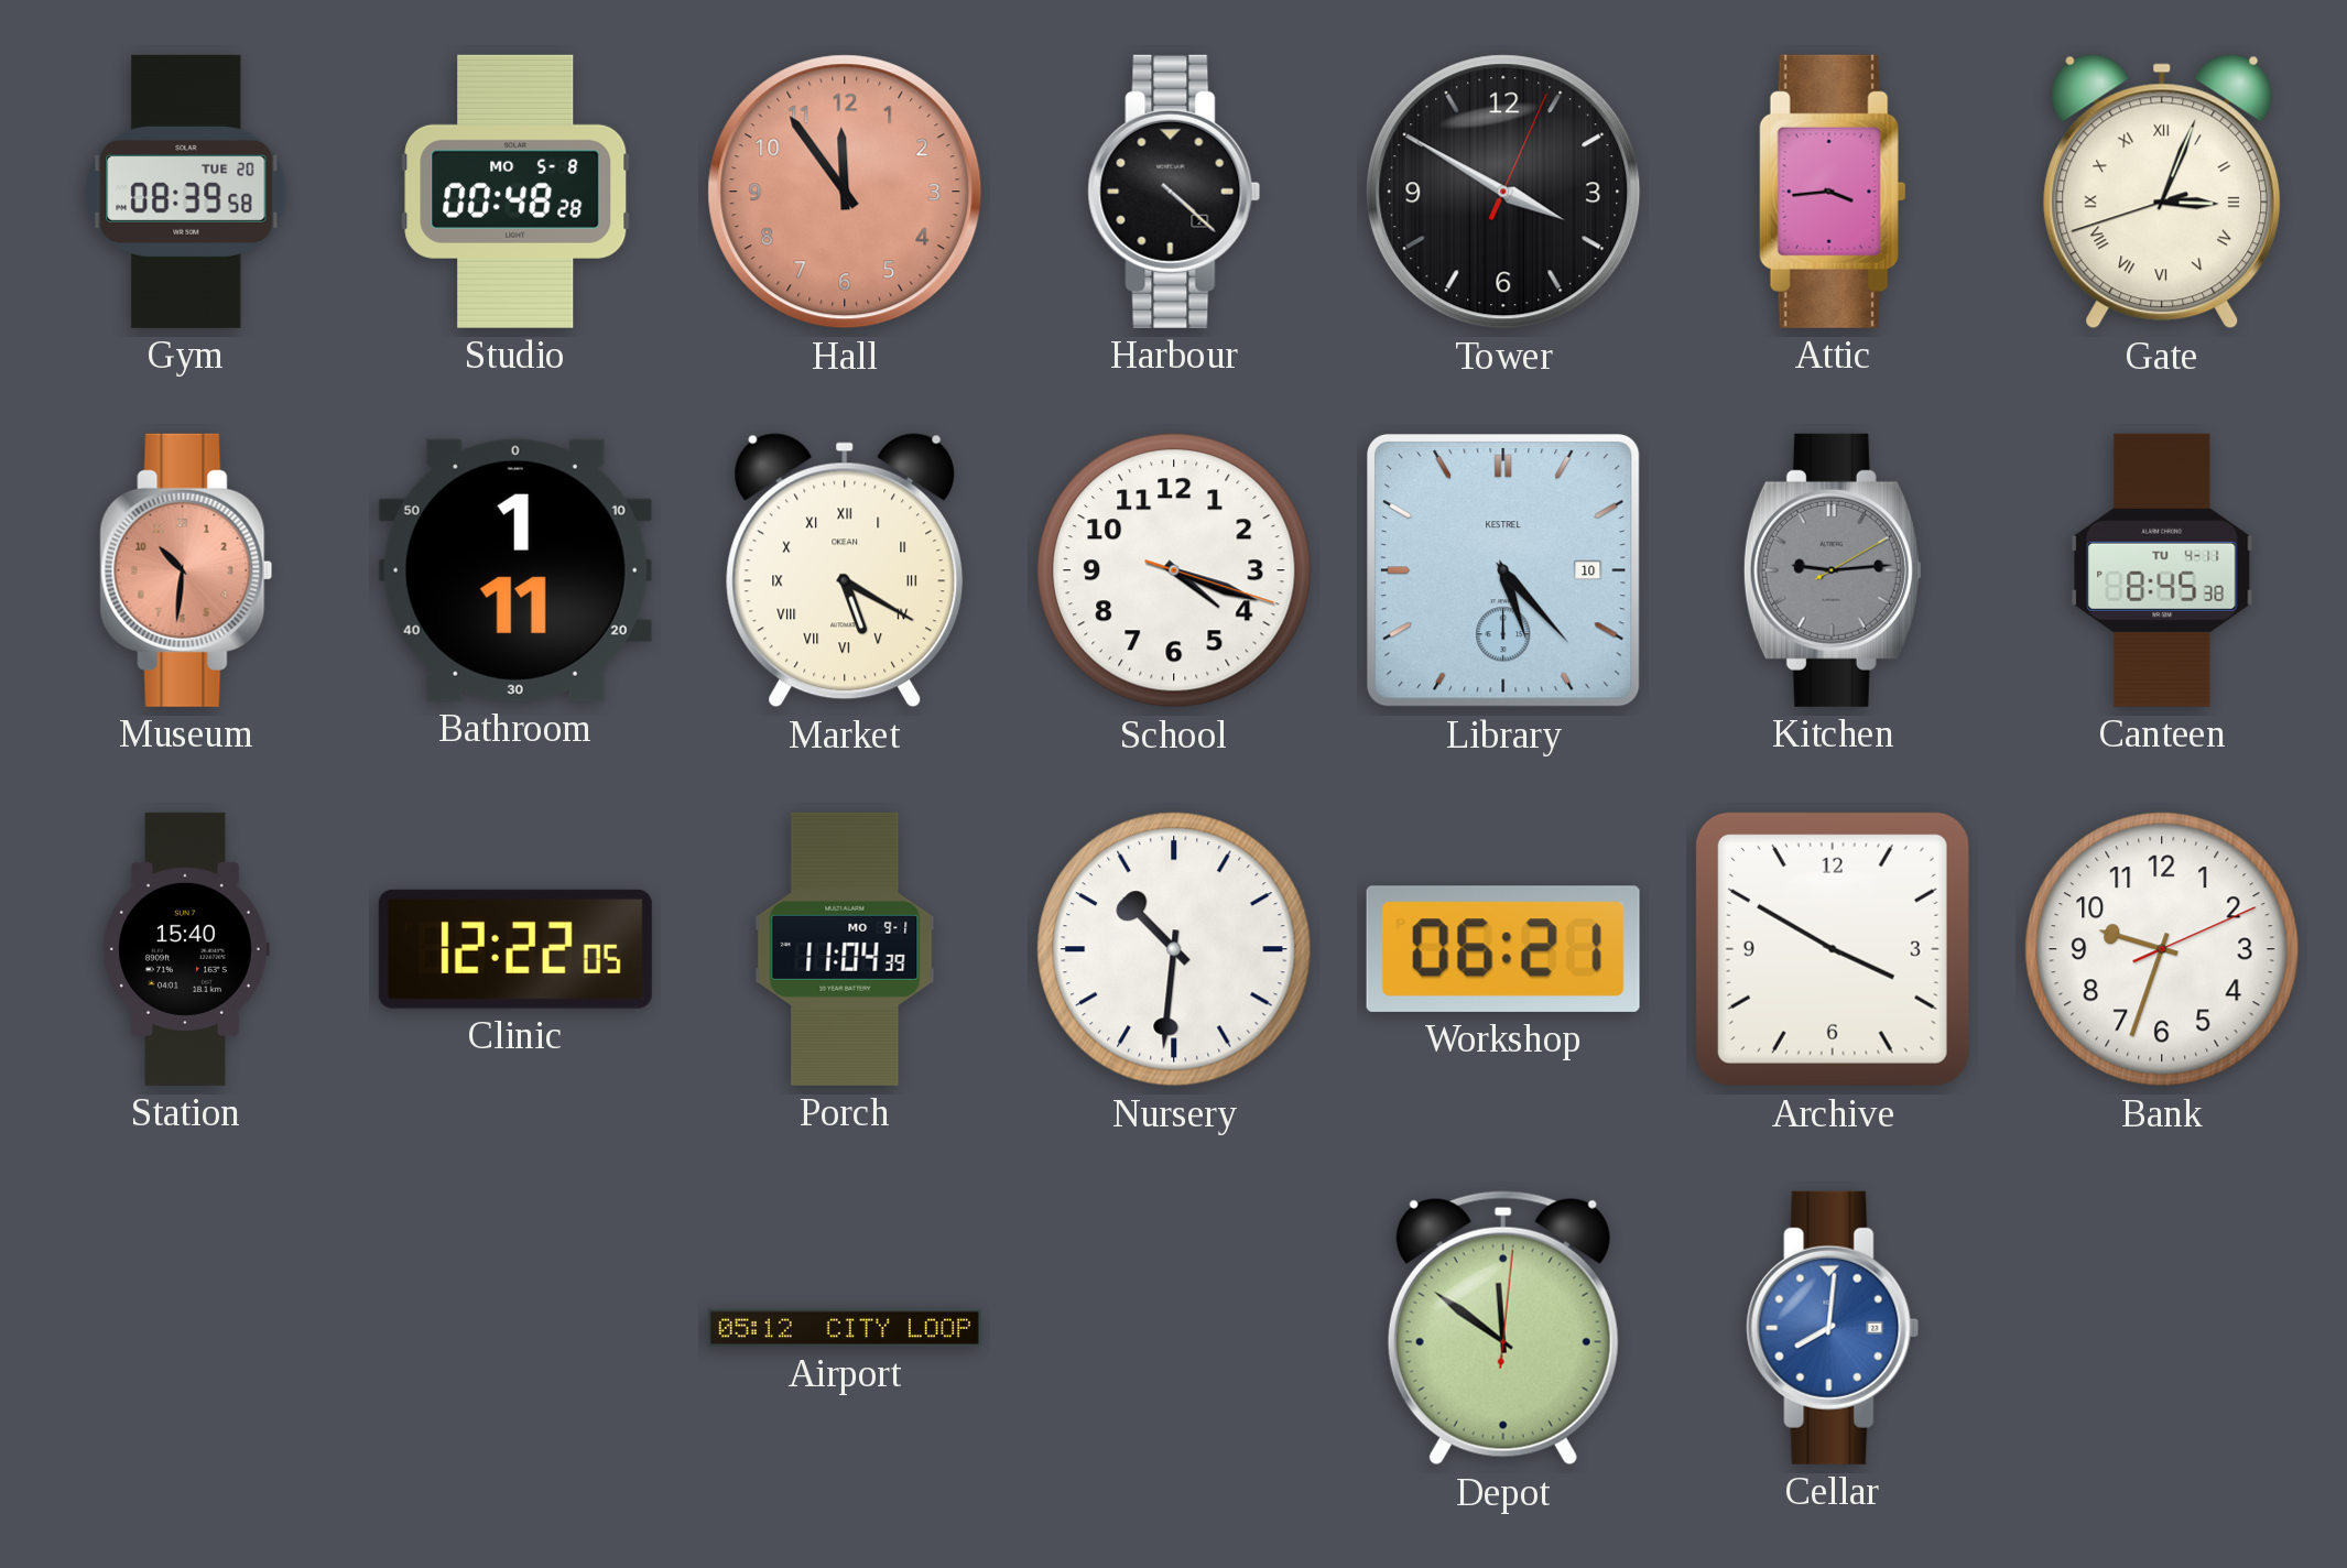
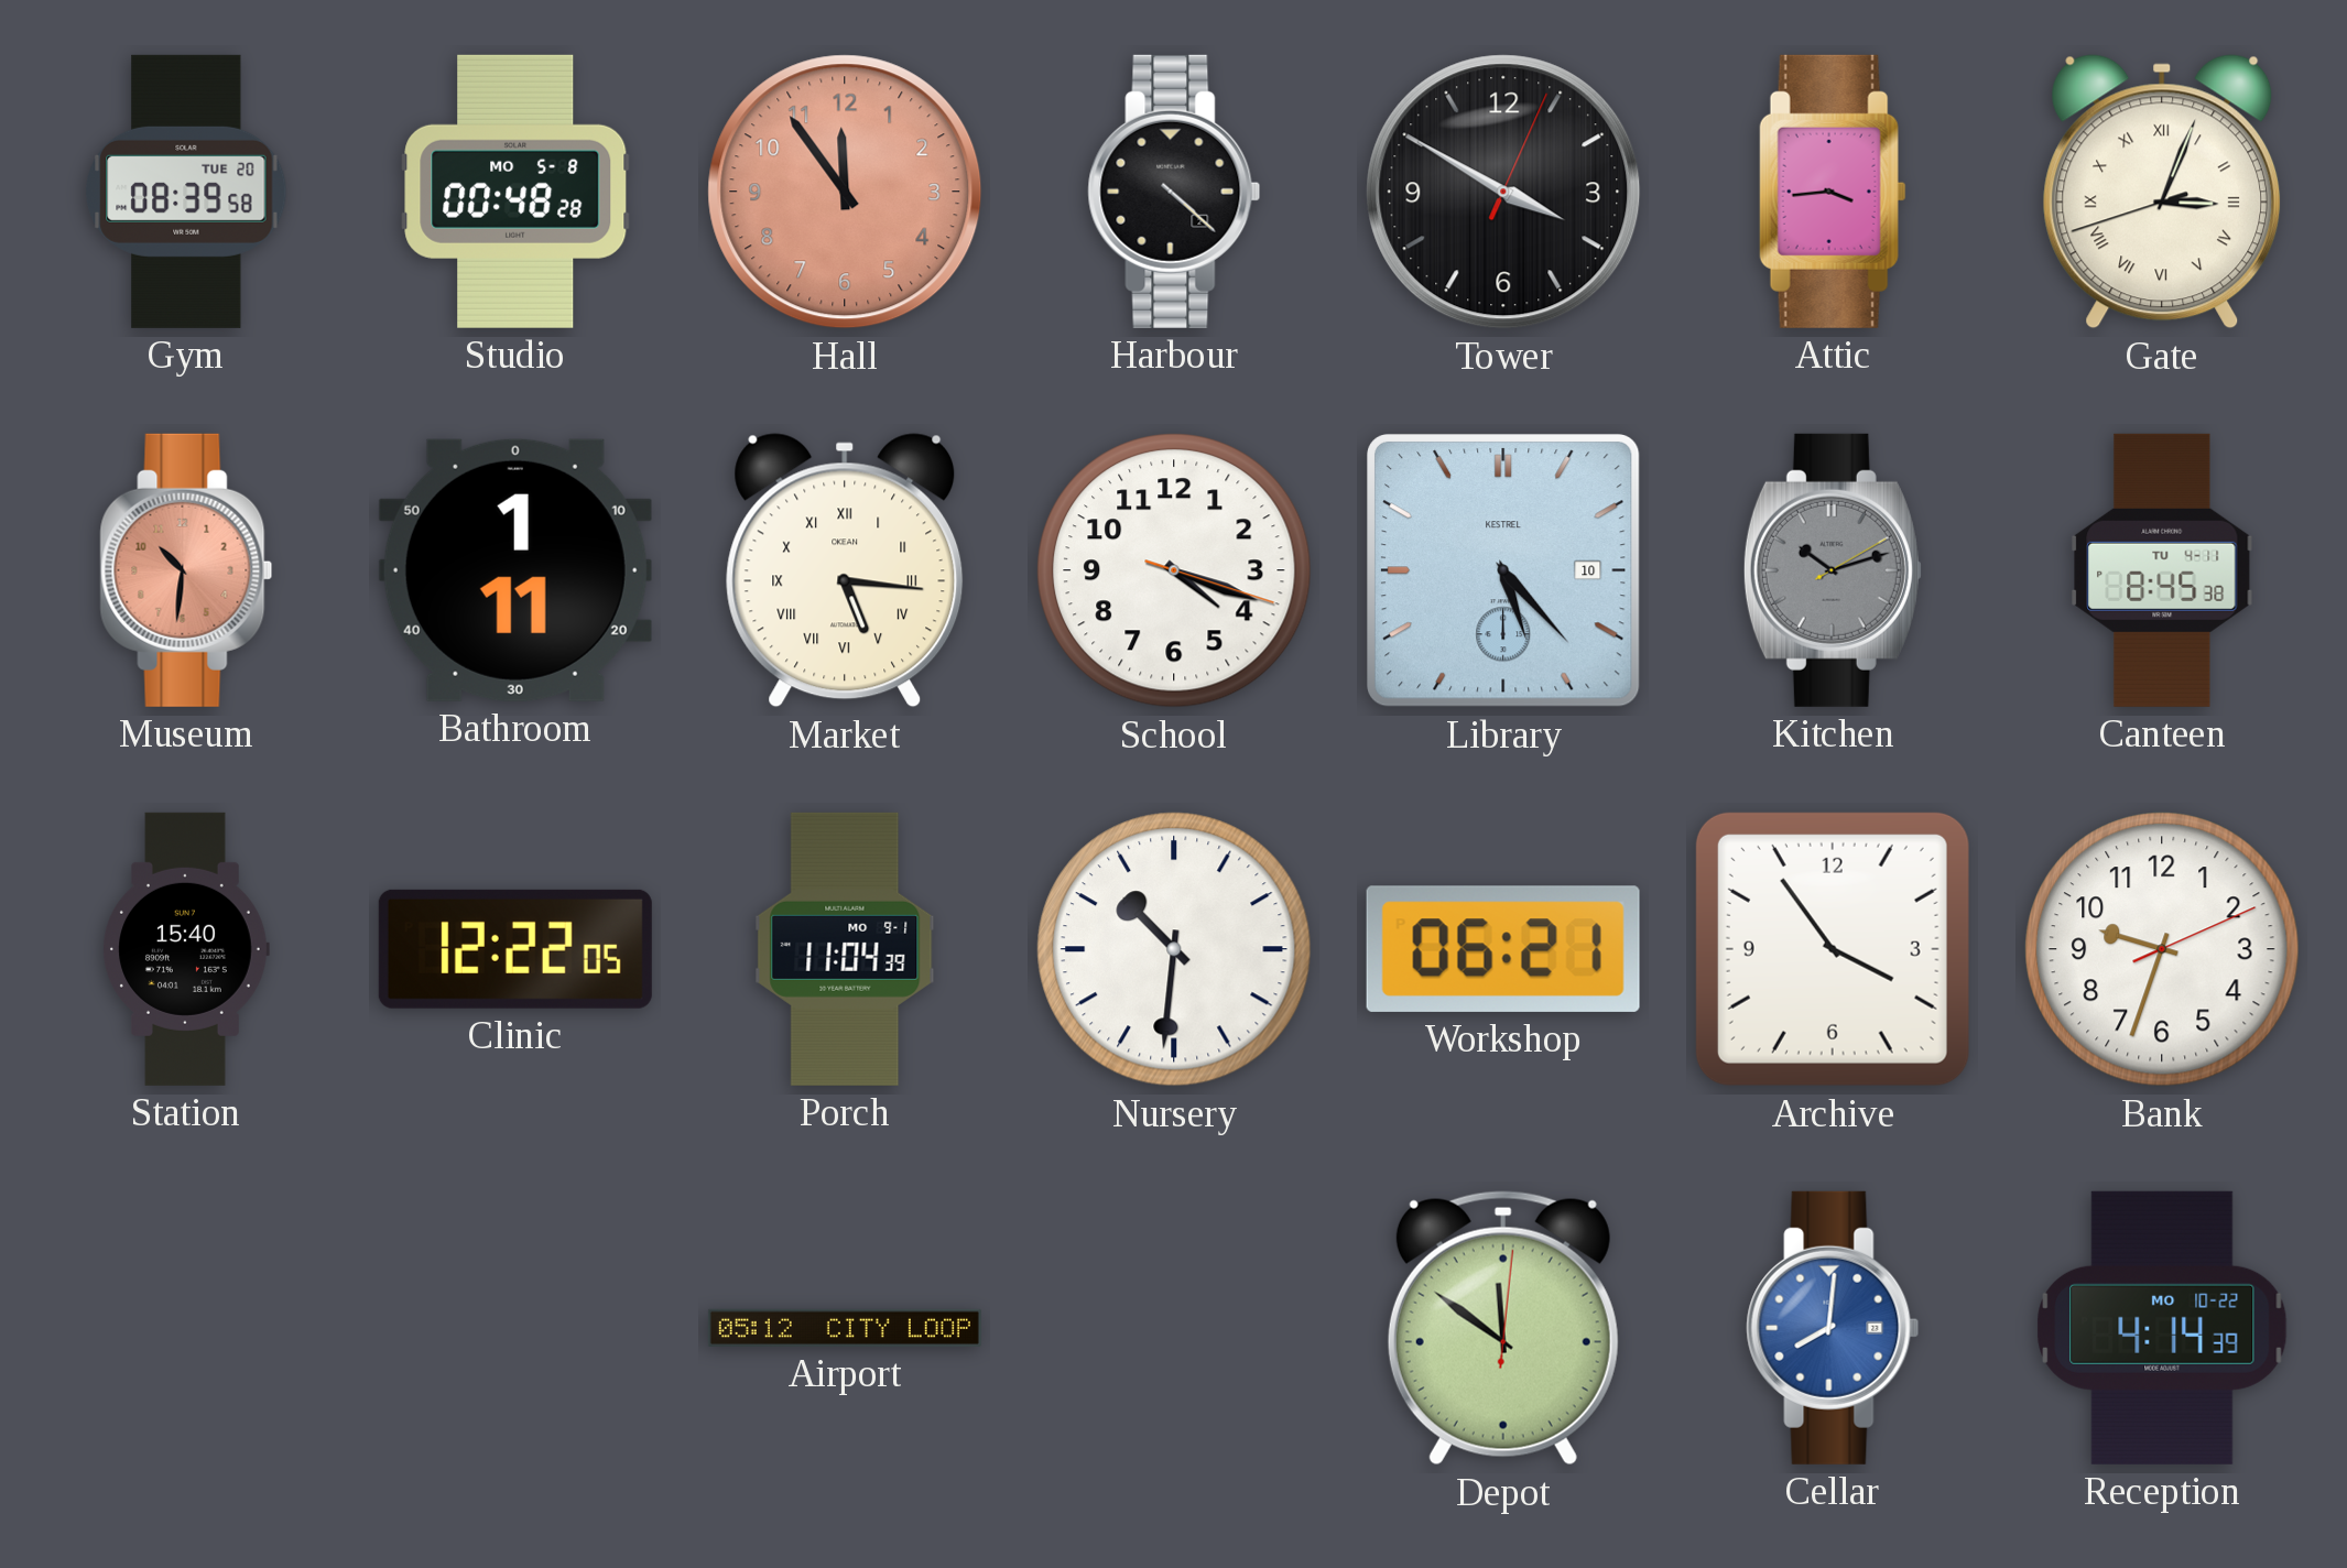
Market: 5:20 -> 5:16 (845, 570)
Kitchen: 9:14 -> 10:12 (1833, 570)
Archive: 3:50 -> 3:54 (1833, 949)
Reception: none -> 4:14 (2162, 1328)
